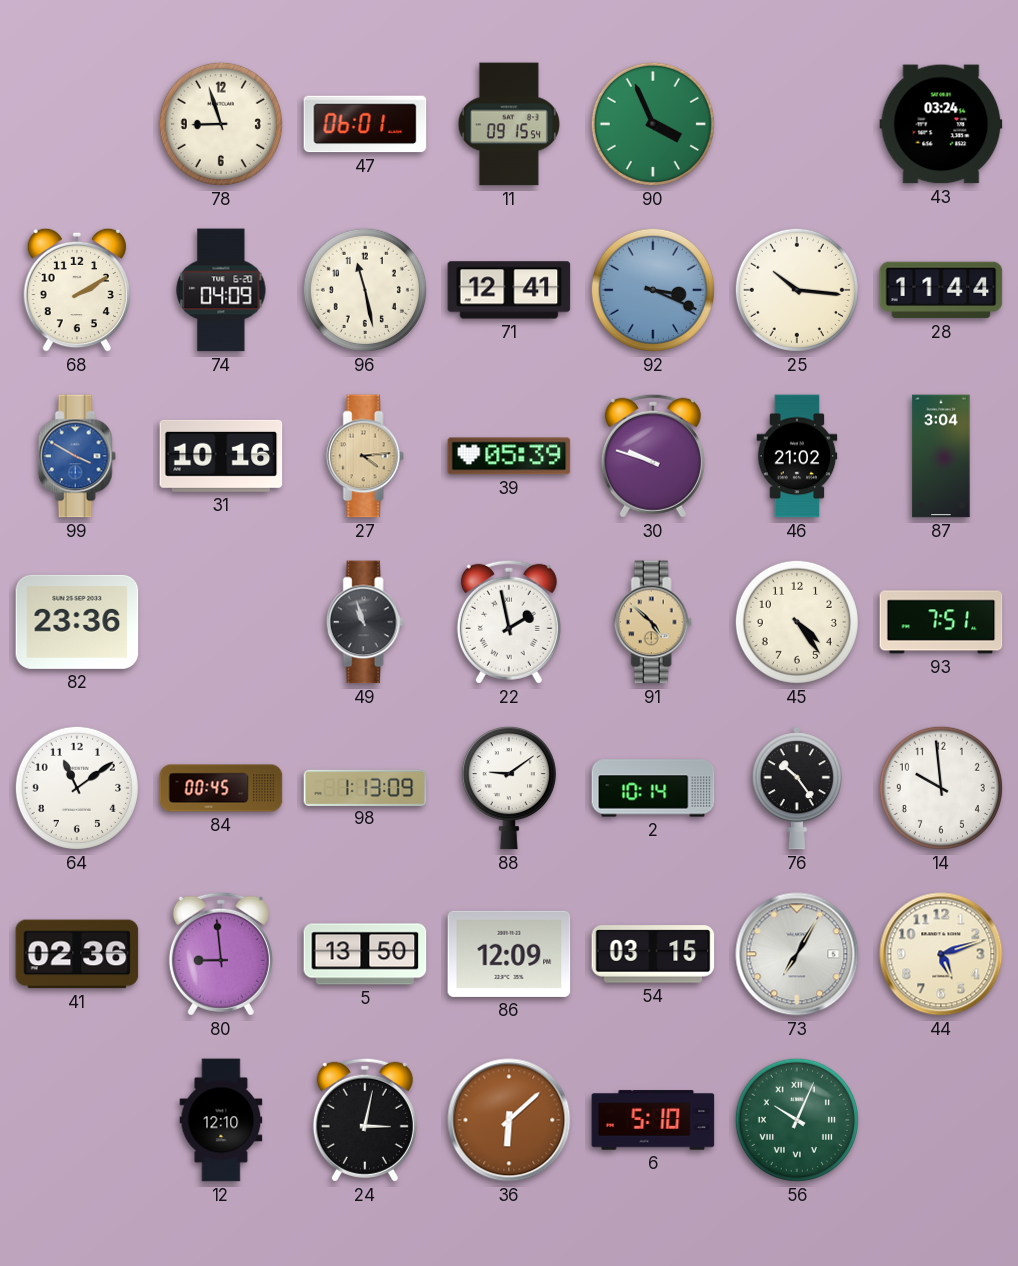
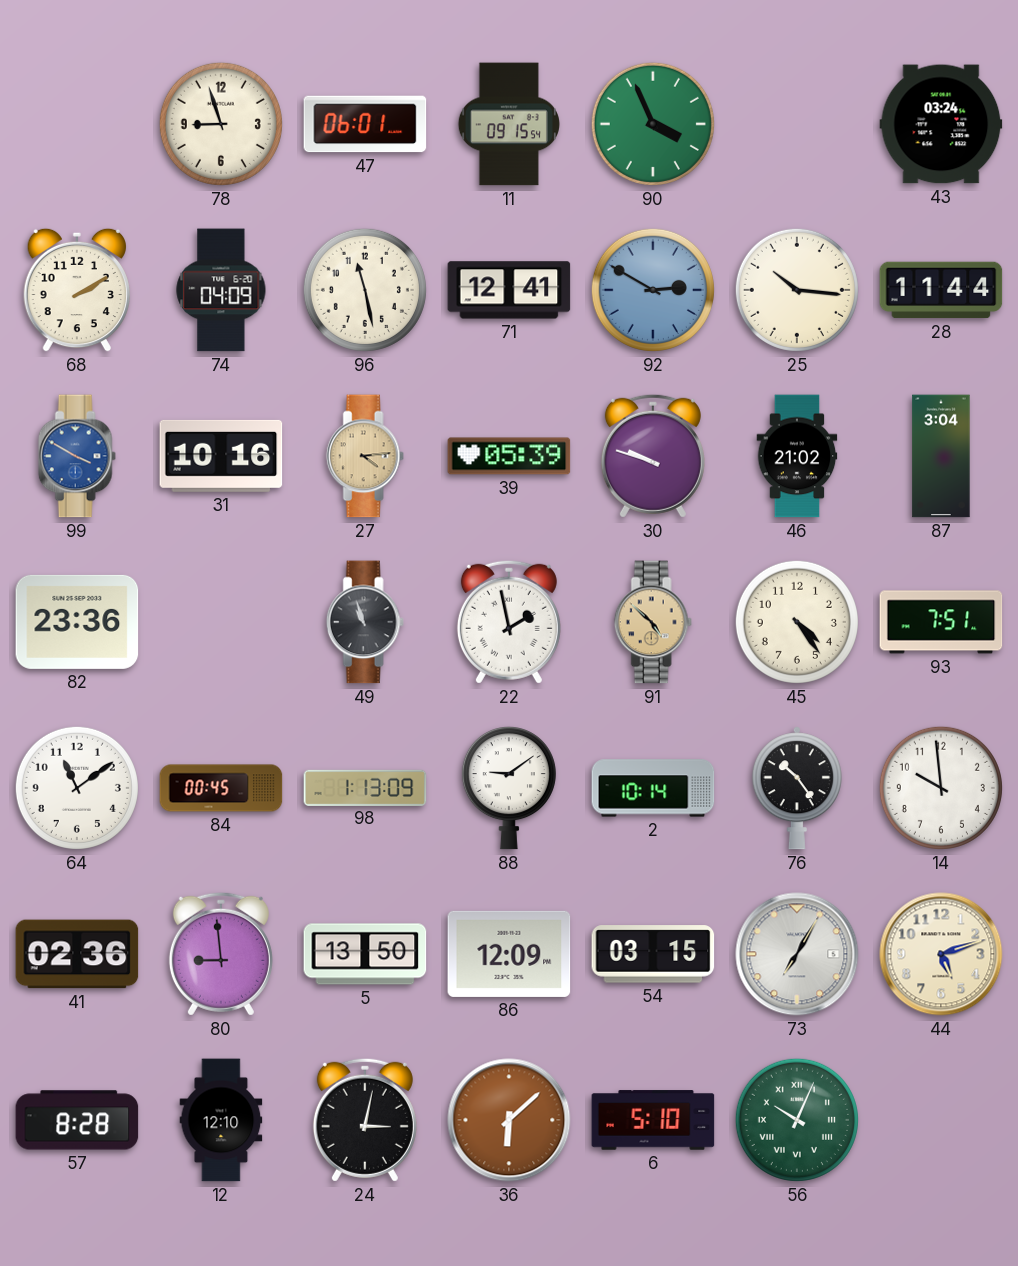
92: 3:19 -> 2:50 (653, 290)
57: none -> 8:28 (77, 1120)
